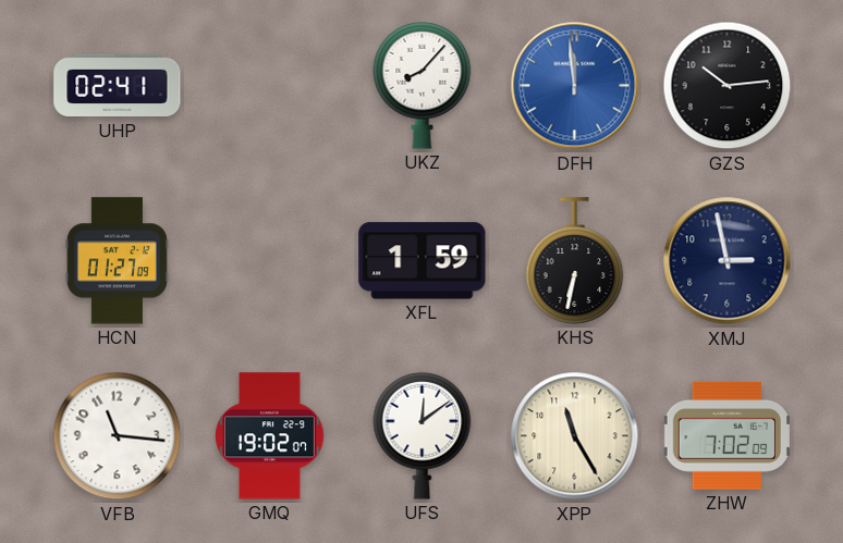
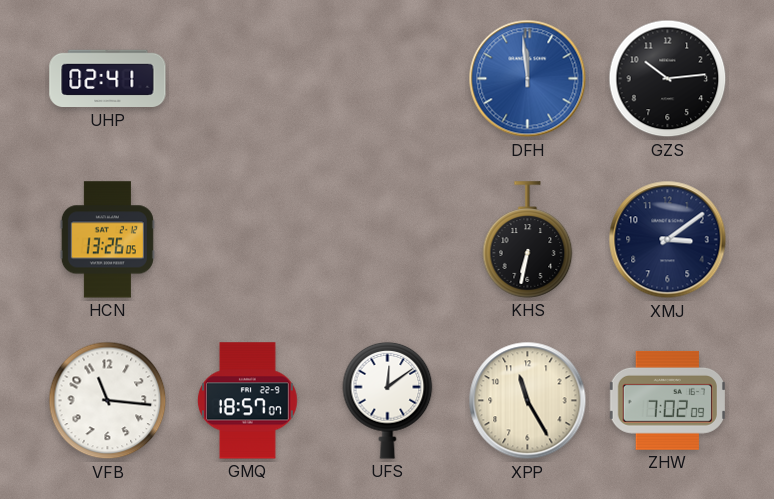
UKZ: 8:07 -> none (423, 85)
HCN: 01:27 -> 13:26 (107, 240)
XFL: 1:59 -> none (423, 261)
XMJ: 2:58 -> 3:09 (668, 240)
GMQ: 19:02 -> 18:57 (247, 401)
